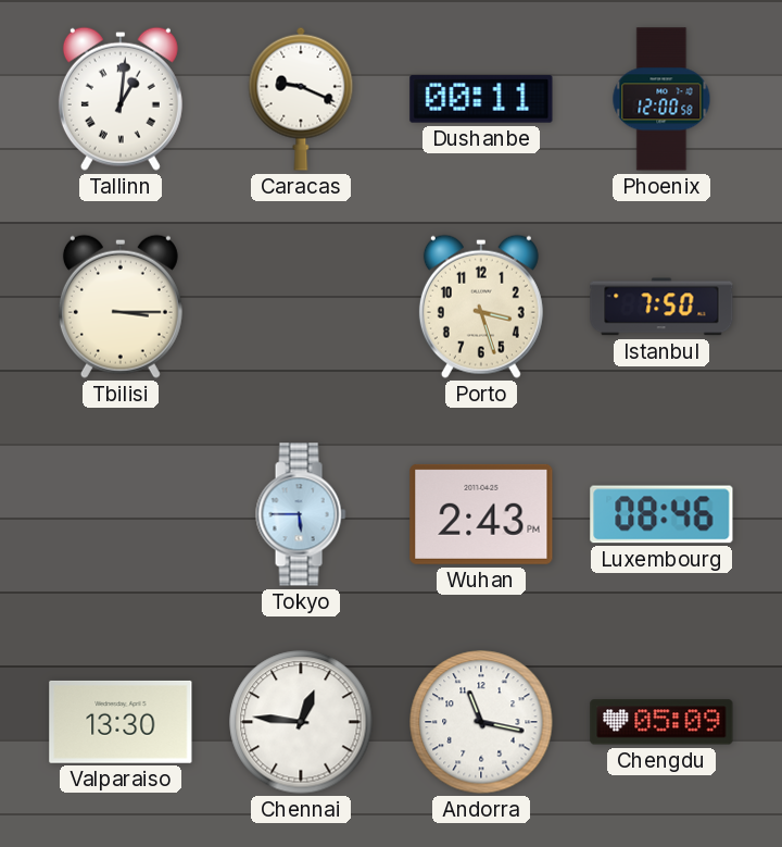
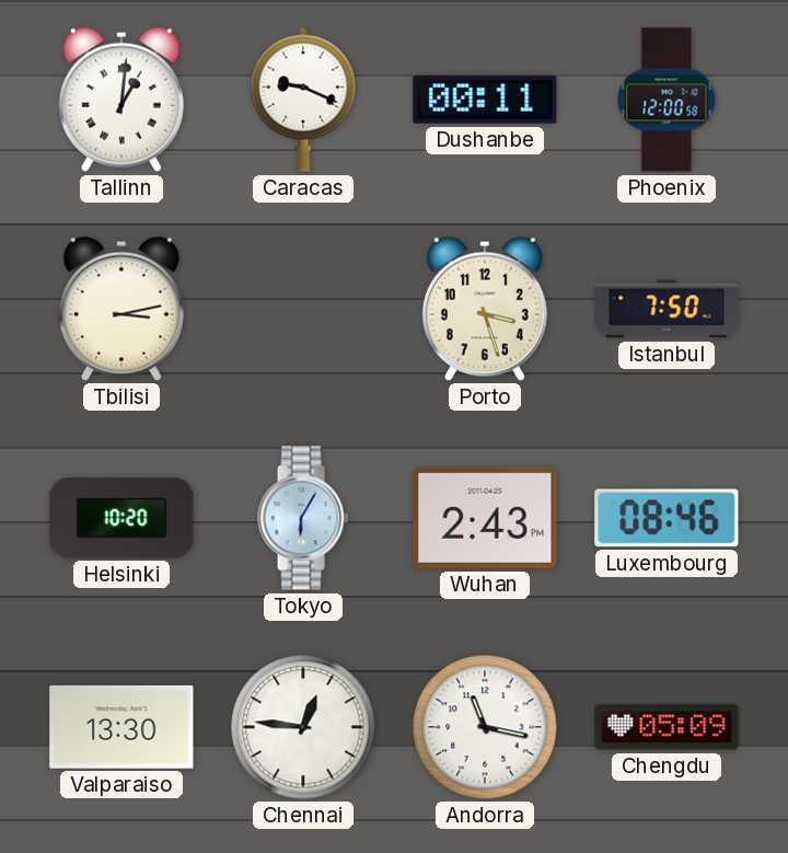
Tbilisi: 3:15 -> 3:13 (121, 309)
Helsinki: none -> 10:20 (121, 518)
Tokyo: 5:45 -> 6:05 (303, 518)
